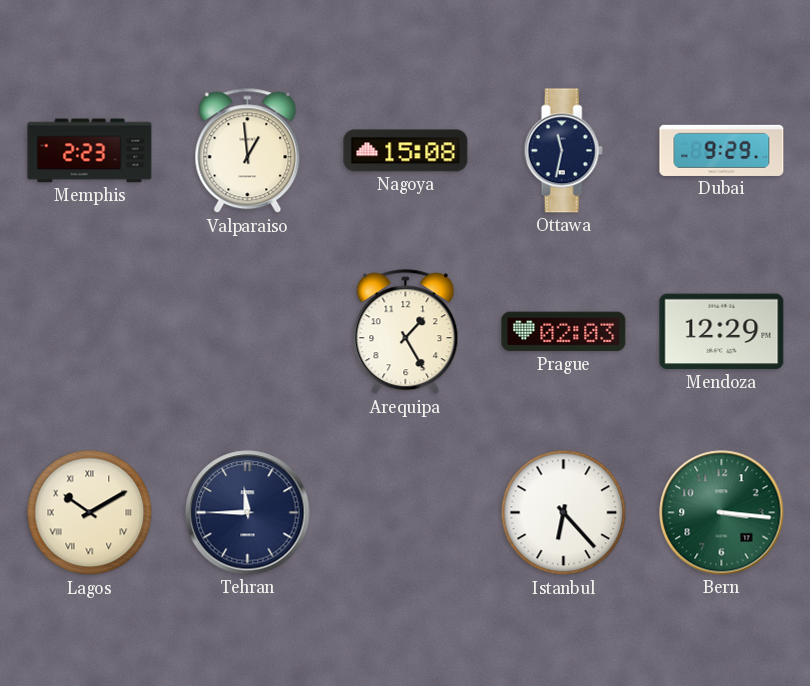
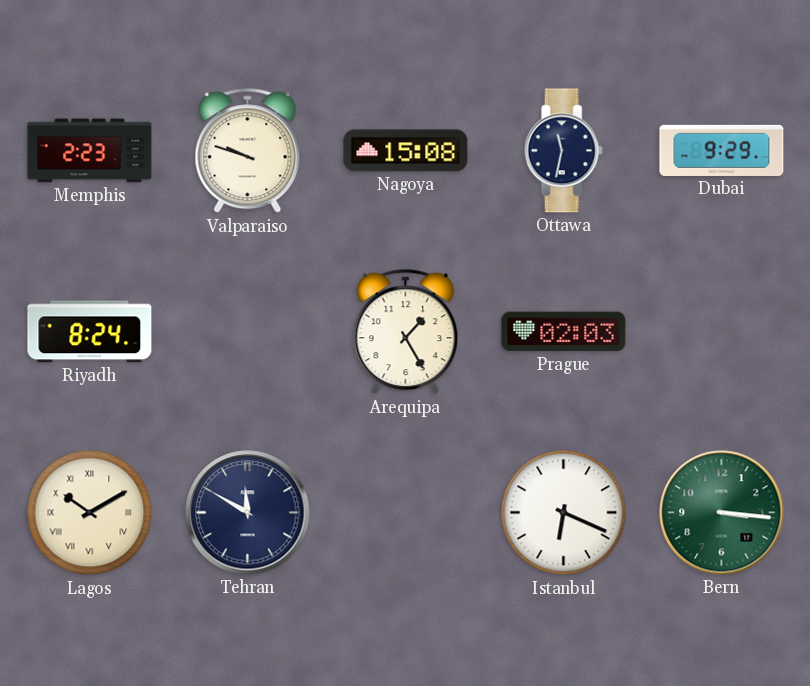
Valparaiso: 12:59 -> 9:48 (248, 151)
Riyadh: none -> 8:24 (90, 332)
Mendoza: 12:29 -> none (722, 332)
Tehran: 11:45 -> 11:50 (248, 513)
Istanbul: 6:23 -> 6:19 (564, 513)
